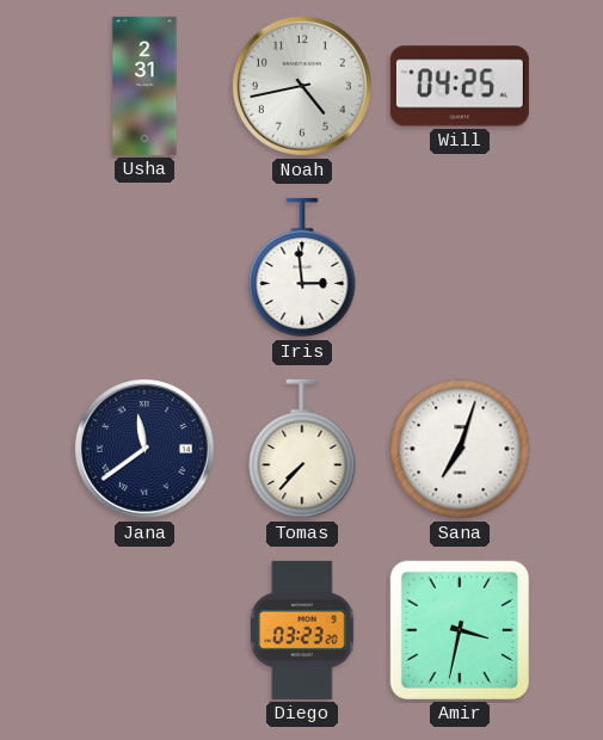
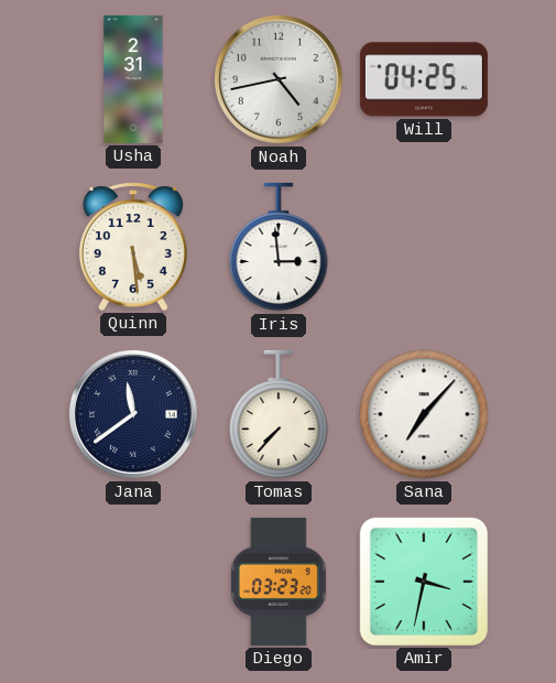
Quinn: none -> 5:29 (133, 247)
Sana: 7:03 -> 7:07 (424, 414)
